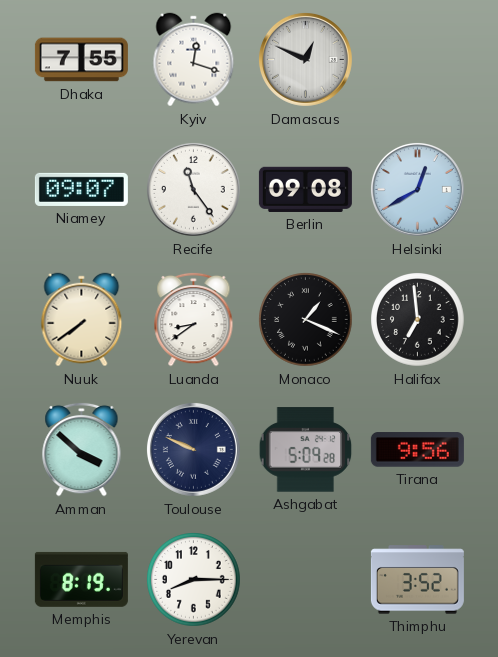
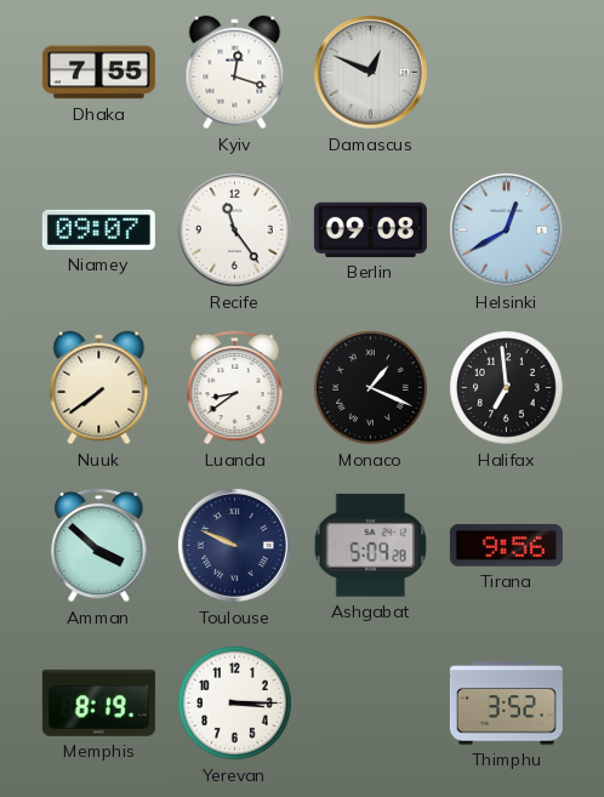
Yerevan: 8:15 -> 3:15 (235, 704)
